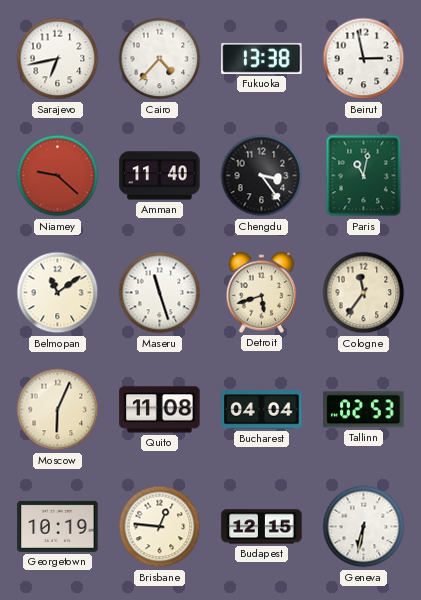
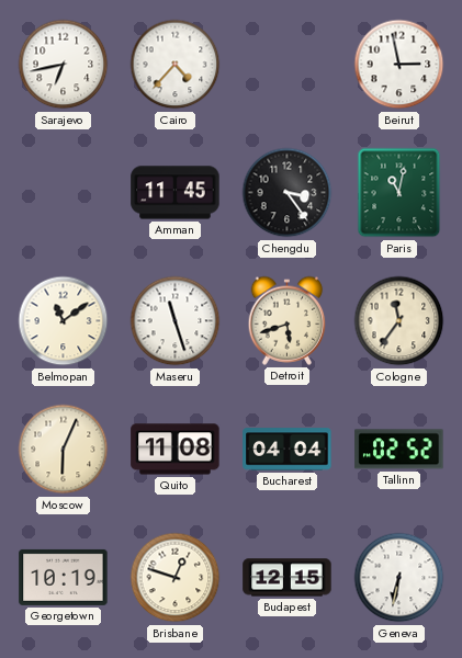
Fukuoka: 13:38 -> none (262, 58)
Niamey: 9:22 -> none (58, 176)
Amman: 11:40 -> 11:45 (176, 193)
Tallinn: 02:53 -> 02:52 (399, 450)
Brisbane: 12:46 -> 12:48 (176, 578)
